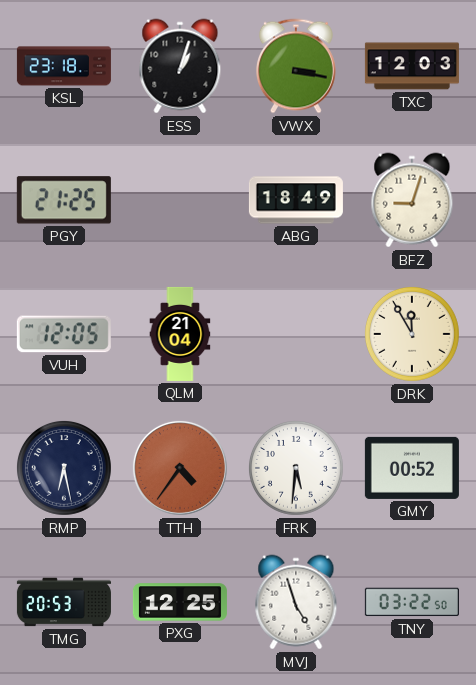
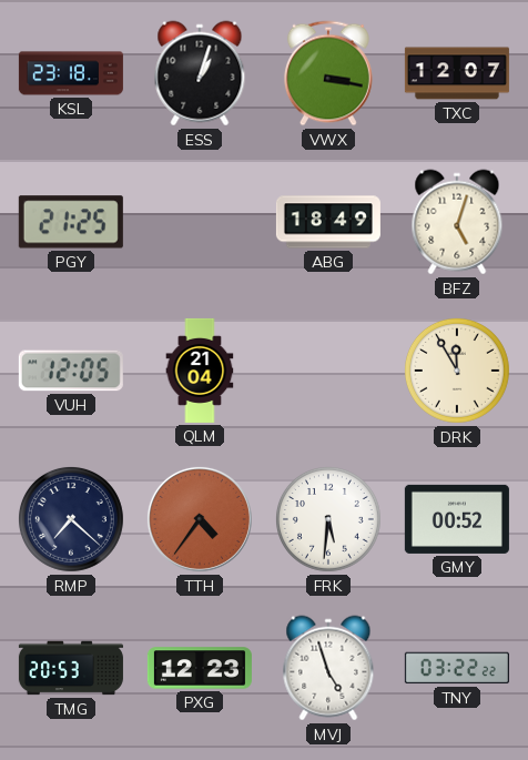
TXC: 12:03 -> 12:07 (457, 73)
BFZ: 9:03 -> 5:03 (457, 222)
RMP: 6:28 -> 7:22 (71, 519)
PXG: 12:25 -> 12:23 (200, 668)
TNY: 03:22:50 -> 03:22:22 (457, 668)
